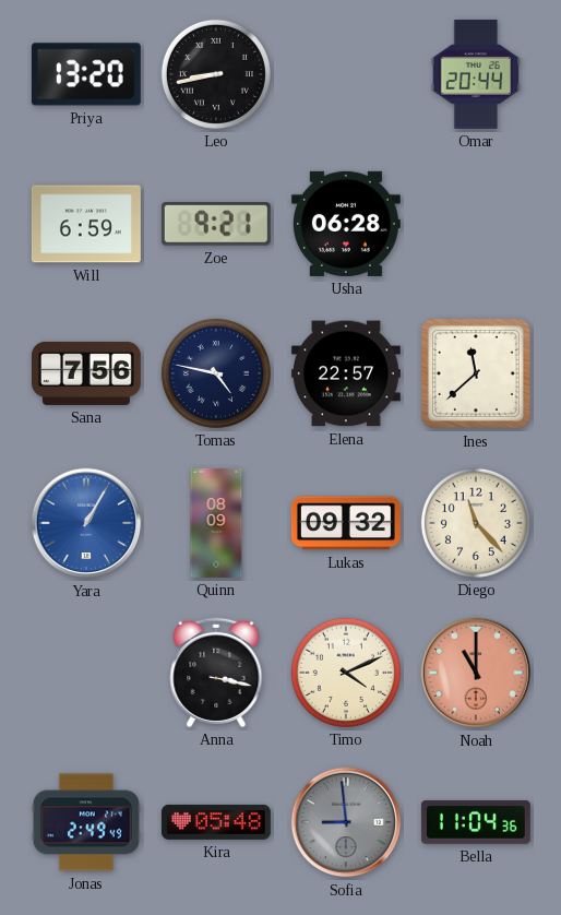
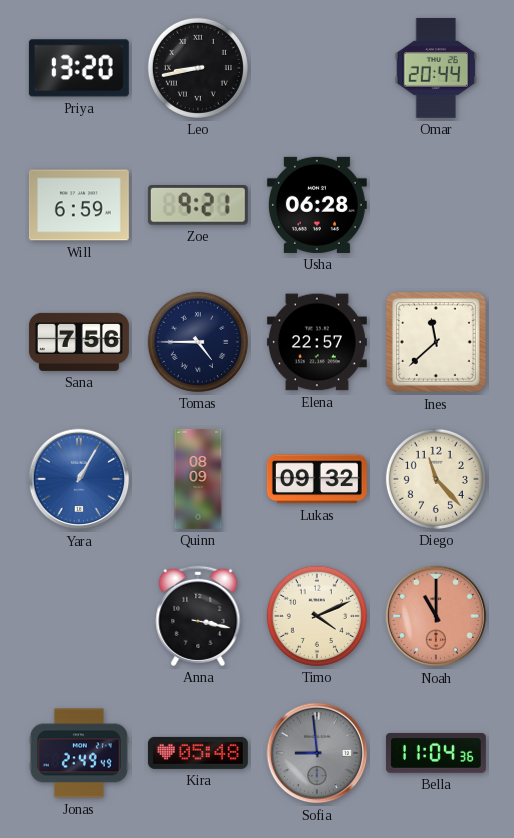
Tomas: 4:47 -> 4:45 (198, 342)
